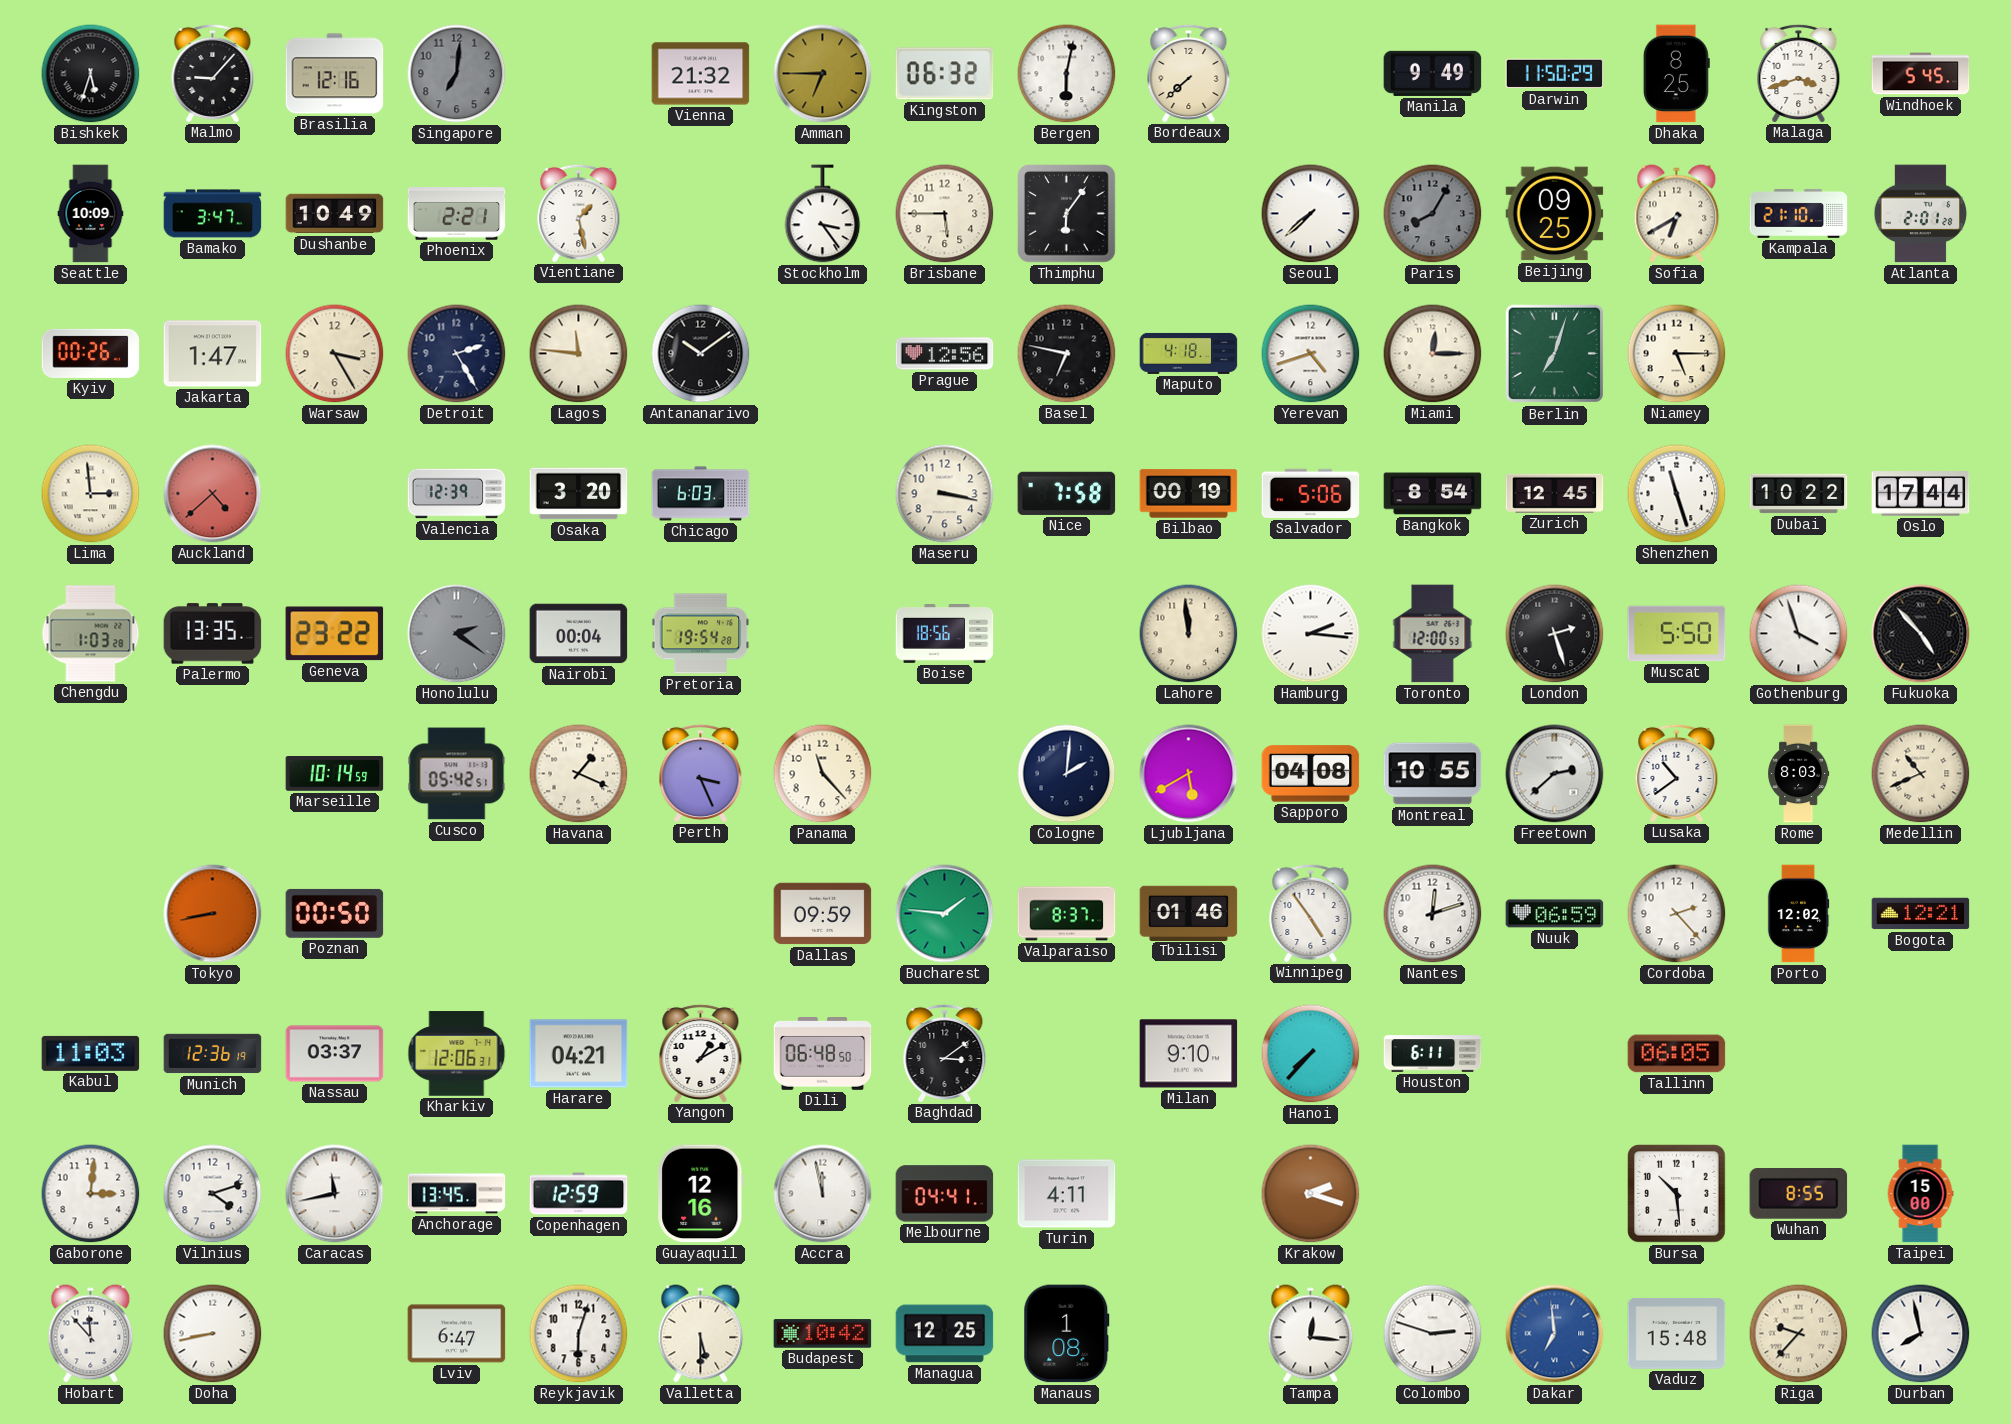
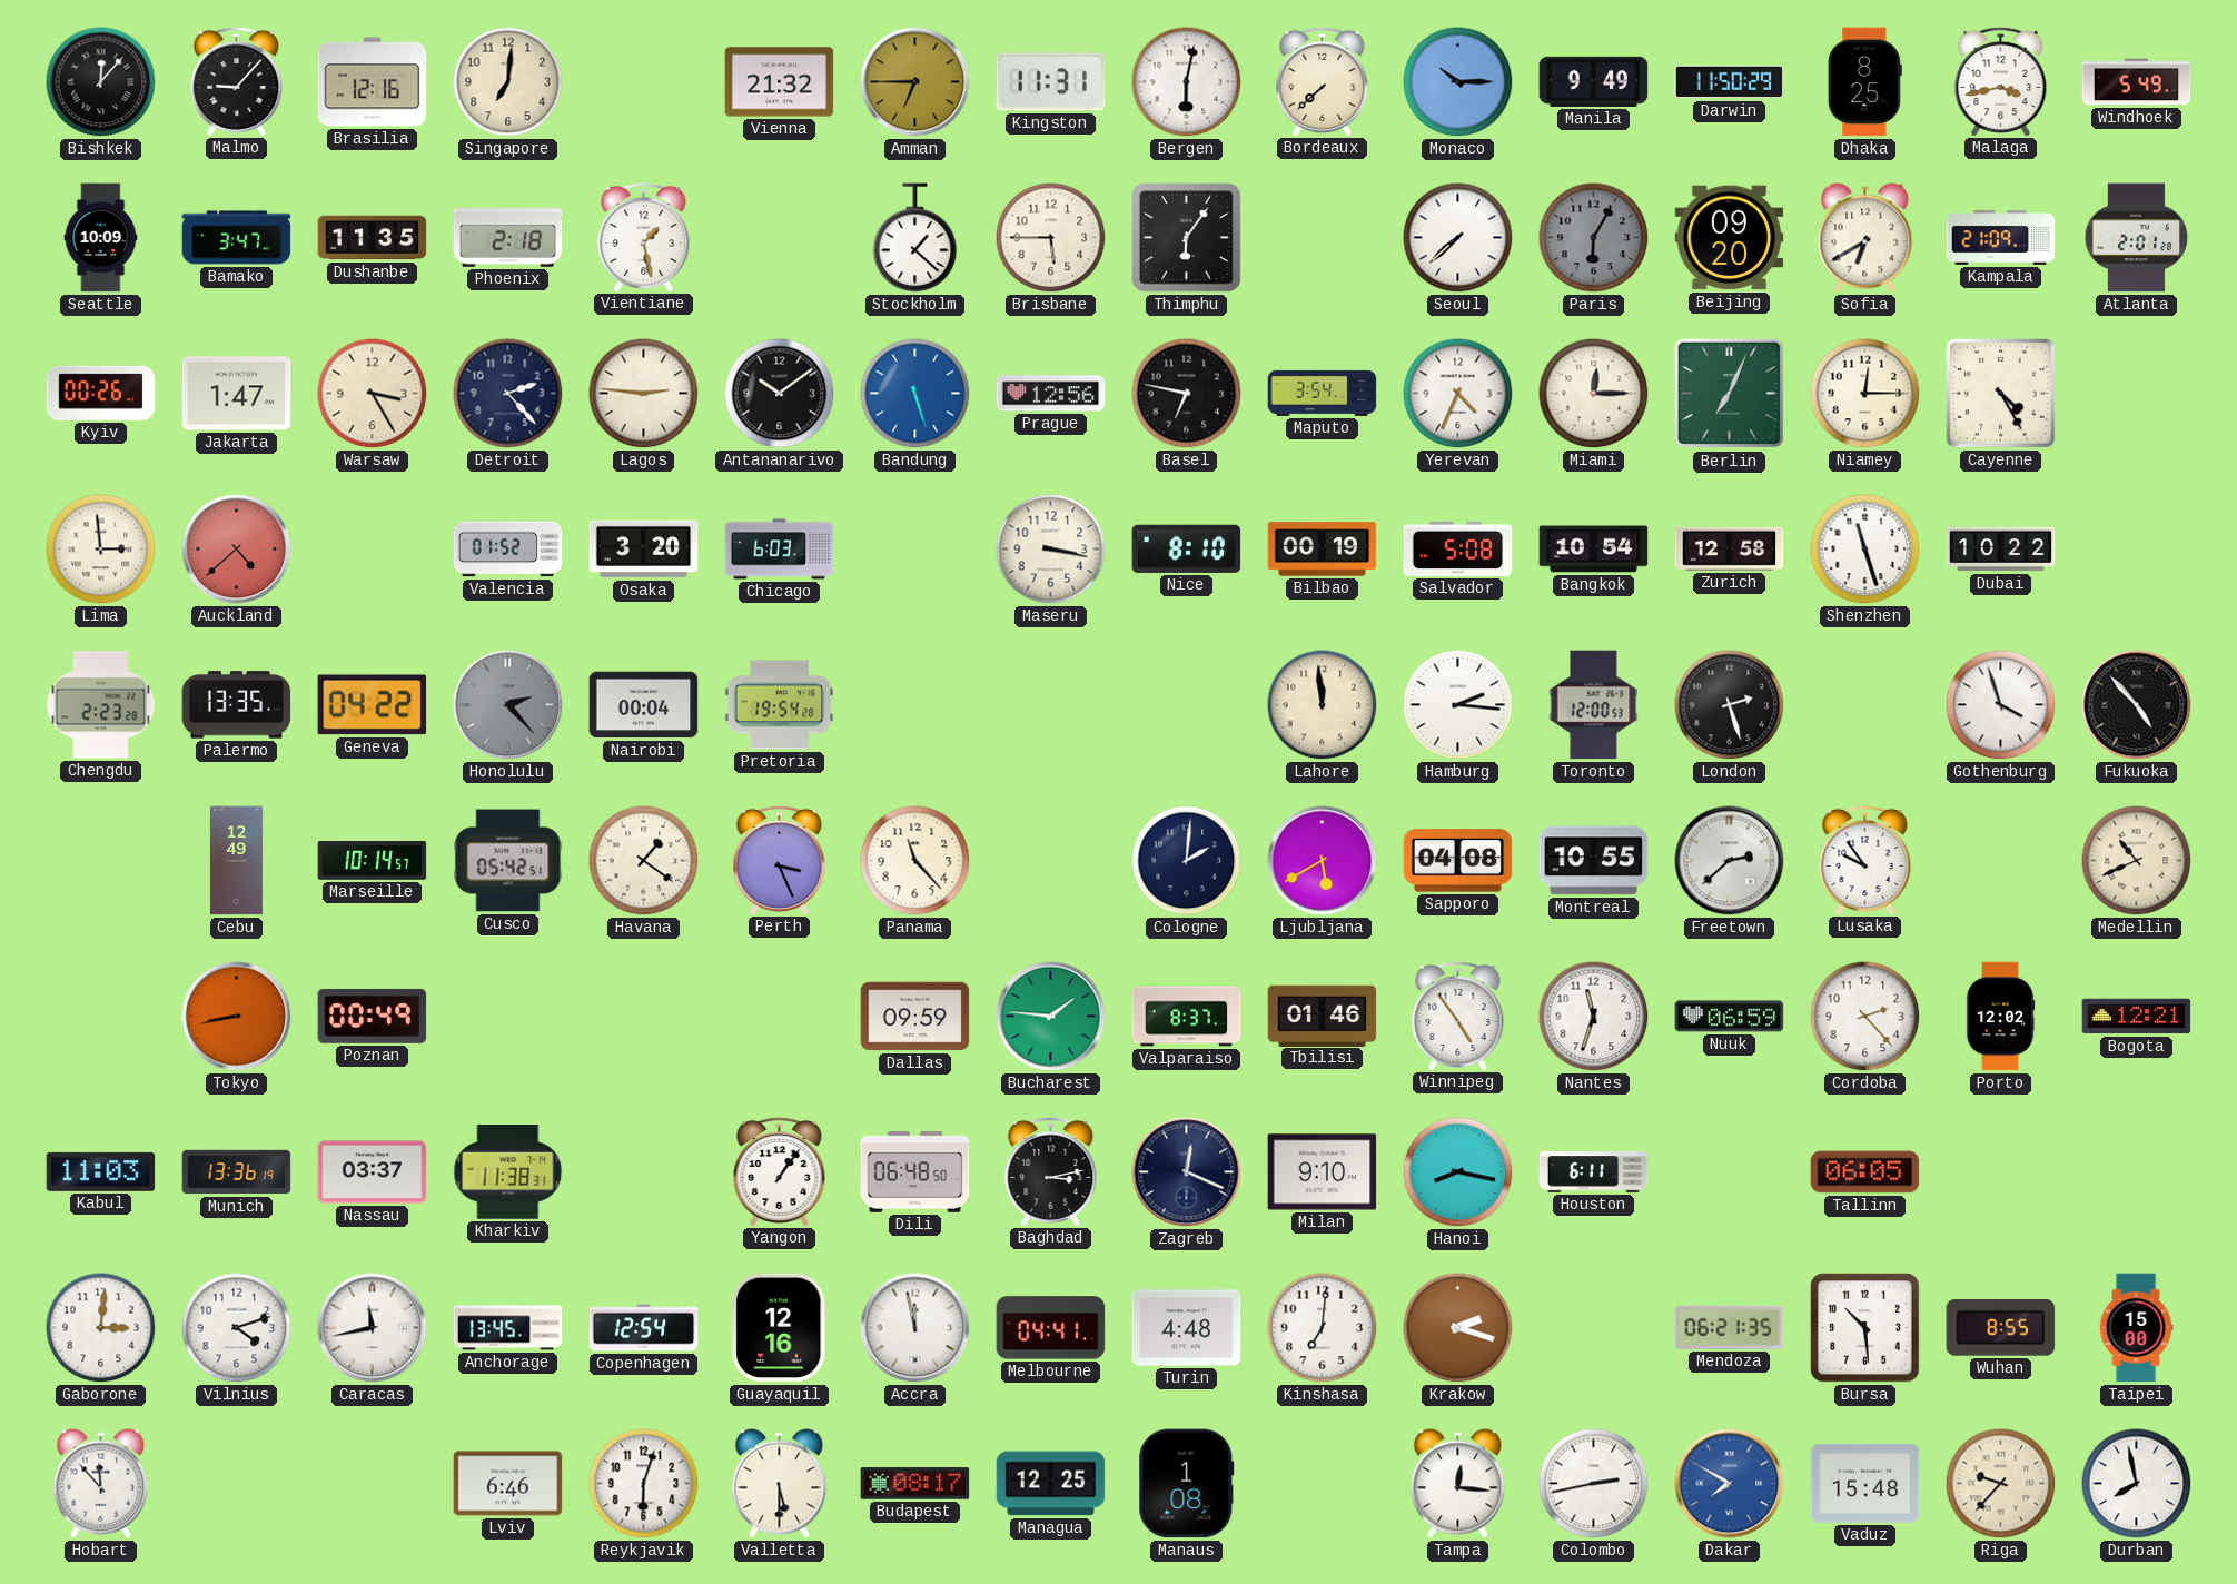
Bishkek: 5:33 -> 12:07 (101, 82)
Singapore dial: grey -> cream (508, 82)
Kingston: 06:32 -> 11:31 (1051, 82)
Monaco: none -> 10:15 (1458, 82)
Malaga: 3:42 -> 3:43 (2001, 81)
Windhoek: 5:45 -> 5:49 (2137, 82)
Dushanbe: 10:49 -> 11:35 (373, 238)
Phoenix: 2:21 -> 2:18 (508, 238)
Stockholm: 3:24 -> 1:22 (915, 238)
Paris: 8:05 -> 6:05 (1594, 238)
Beijing: 09:25 -> 09:20 (1730, 238)
Kampala: 21:10 -> 21:09 (2001, 237)
Detroit: 2:25 -> 2:23 (508, 394)
Lagos: 11:46 -> 2:46 (644, 394)
Bandung: none -> 5:27 (915, 394)
Maputo: 4:18 -> 3:54 (1323, 393)
Yerevan: 4:42 -> 4:34 (1458, 394)
Berlin: 7:03 -> 7:04 (1730, 394)
Niamey: 5:15 -> 12:15 (1865, 394)
Cayenne: none -> 4:25 (2001, 394)
Valencia: 12:39 -> 01:52 (508, 550)
Nice: 7:58 -> 8:10 (1187, 548)
Salvador: 5:06 -> 5:08 (1458, 548)
Bangkok: 8:54 -> 10:54 (1594, 550)
Zurich: 12:45 -> 12:58 (1730, 548)
Oslo: 17:44 -> none (1921, 494)
Chengdu: 1:03 -> 2:23 (101, 705)
Geneva: 23:22 -> 04:22 (373, 705)
Honolulu: 2:21 -> 2:23 (508, 705)
Boise: 18:56 -> none (945, 634)
Muscat: 5:50 -> none (1677, 634)
Cebu: none -> 12:49 (236, 861)
Marseille: 10:14:59 -> 10:14:57 (373, 861)
Havana: 1:19 -> 1:21 (644, 861)
Lusaka: 10:39 -> 9:54 (1865, 860)
Rome: 8:03 -> none (1799, 774)
Poznan: 00:50 -> 00:49 (373, 1016)
Nantes: 12:12 -> 11:33 (1594, 1017)
Munich: 12:36 -> 13:36 (237, 1172)
Kharkiv: 12:06 -> 11:38 (508, 1172)
Harare: 04:21 -> none (579, 1054)
Yangon: 1:10 -> 1:06 (780, 1171)
Baghdad: 3:09 -> 3:13 (1051, 1171)
Zagreb: none -> 12:19 (1187, 1172)
Hanoi: 7:37 -> 8:17 (1458, 1172)
Copenhagen: 12:59 -> 12:54 (644, 1328)
Turin: 4:11 -> 4:48 (1187, 1328)
Kinshasa: none -> 7:01 (1323, 1328)
Mendoza: none -> 06:21 (1730, 1327)
Doha: 8:43 -> none (213, 1334)
Lviv: 6:47 -> 6:46 (508, 1484)
Budapest: 10:42 -> 08:17 (915, 1484)
Colombo: 2:48 -> 2:43 (1594, 1484)
Dakar: 6:59 -> 7:50 (1730, 1484)
